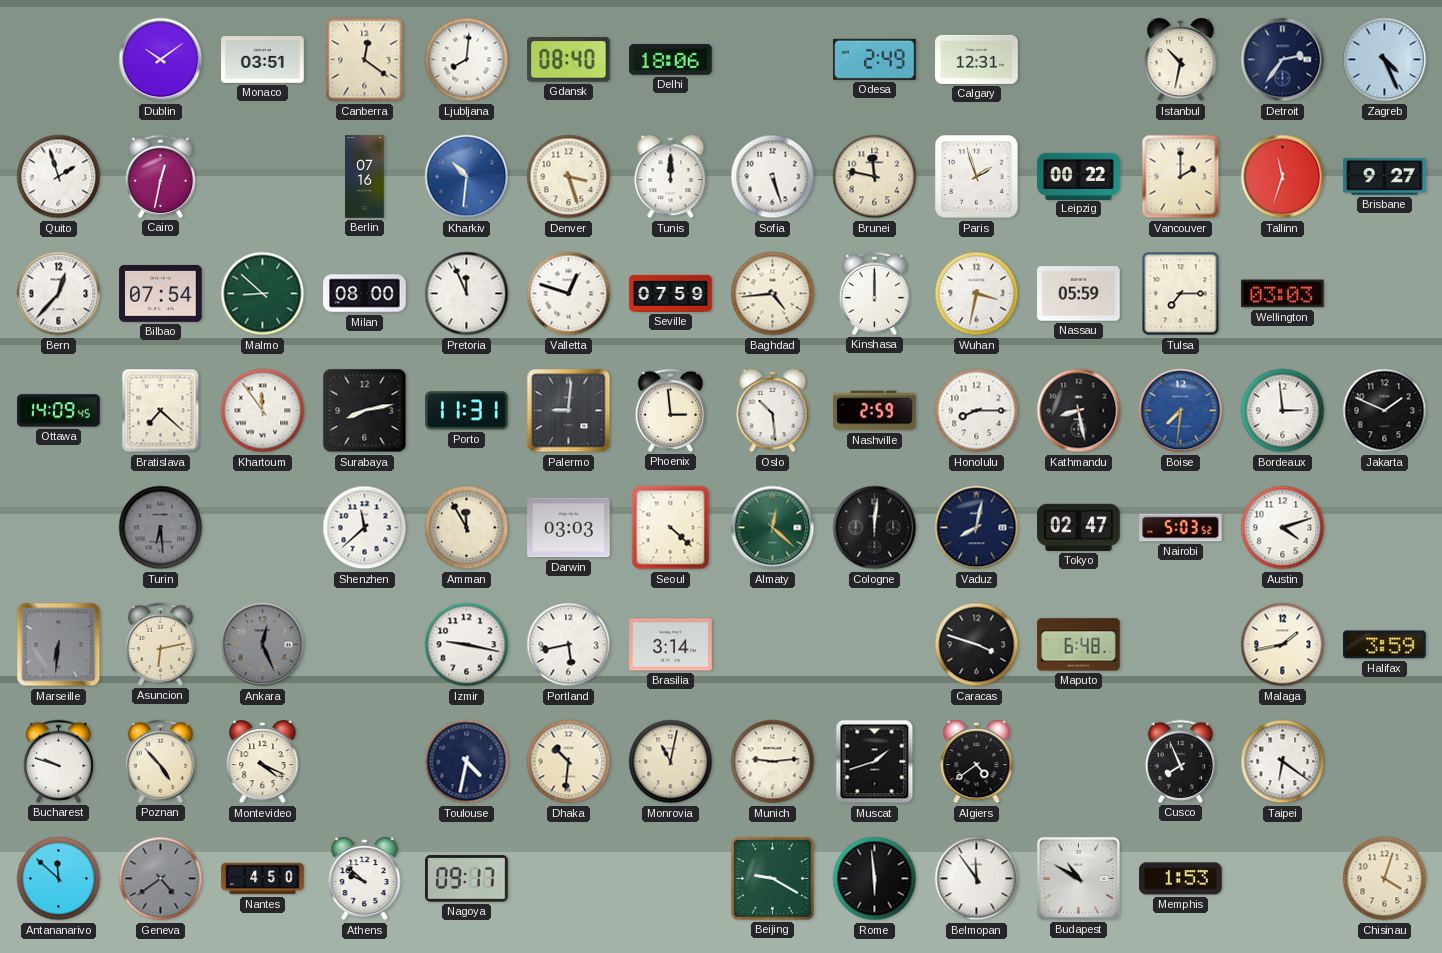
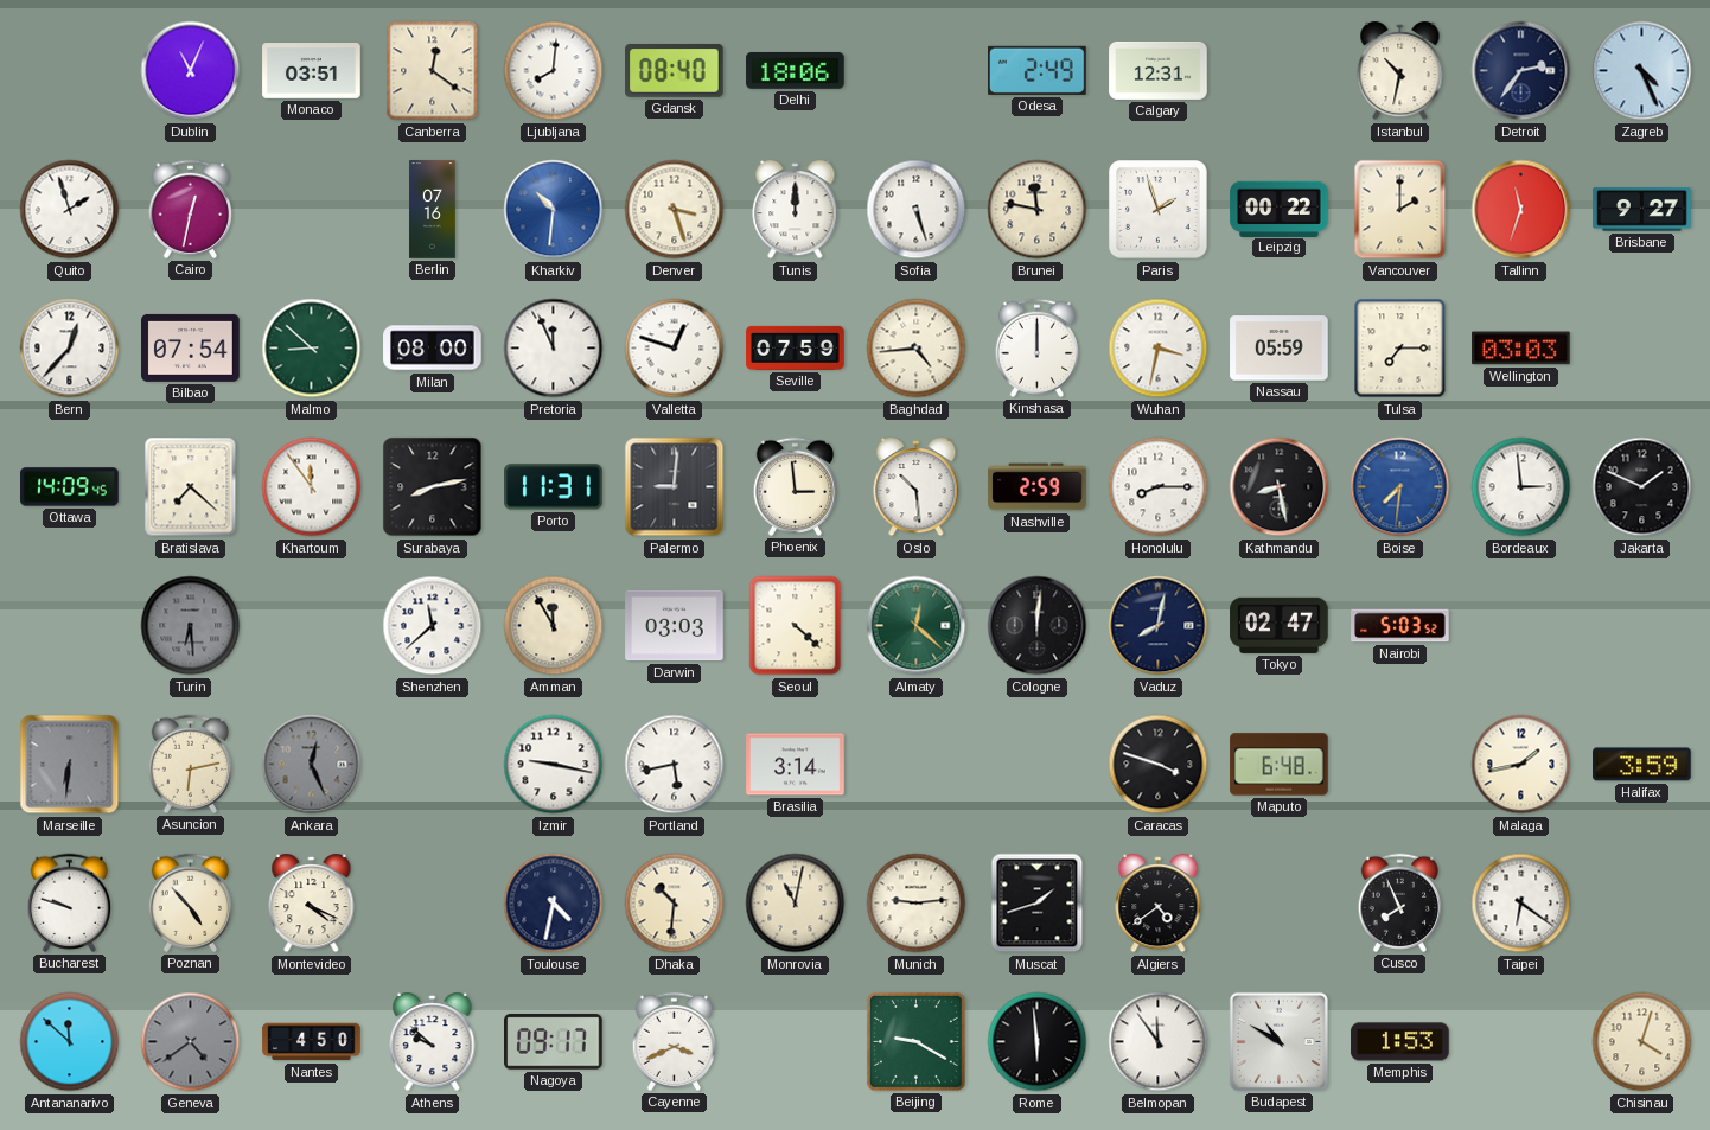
Dublin: 10:09 -> 11:04 (191, 71)
Austin: 4:12 -> none (1283, 528)
Cayenne: none -> 3:41 (675, 1041)
